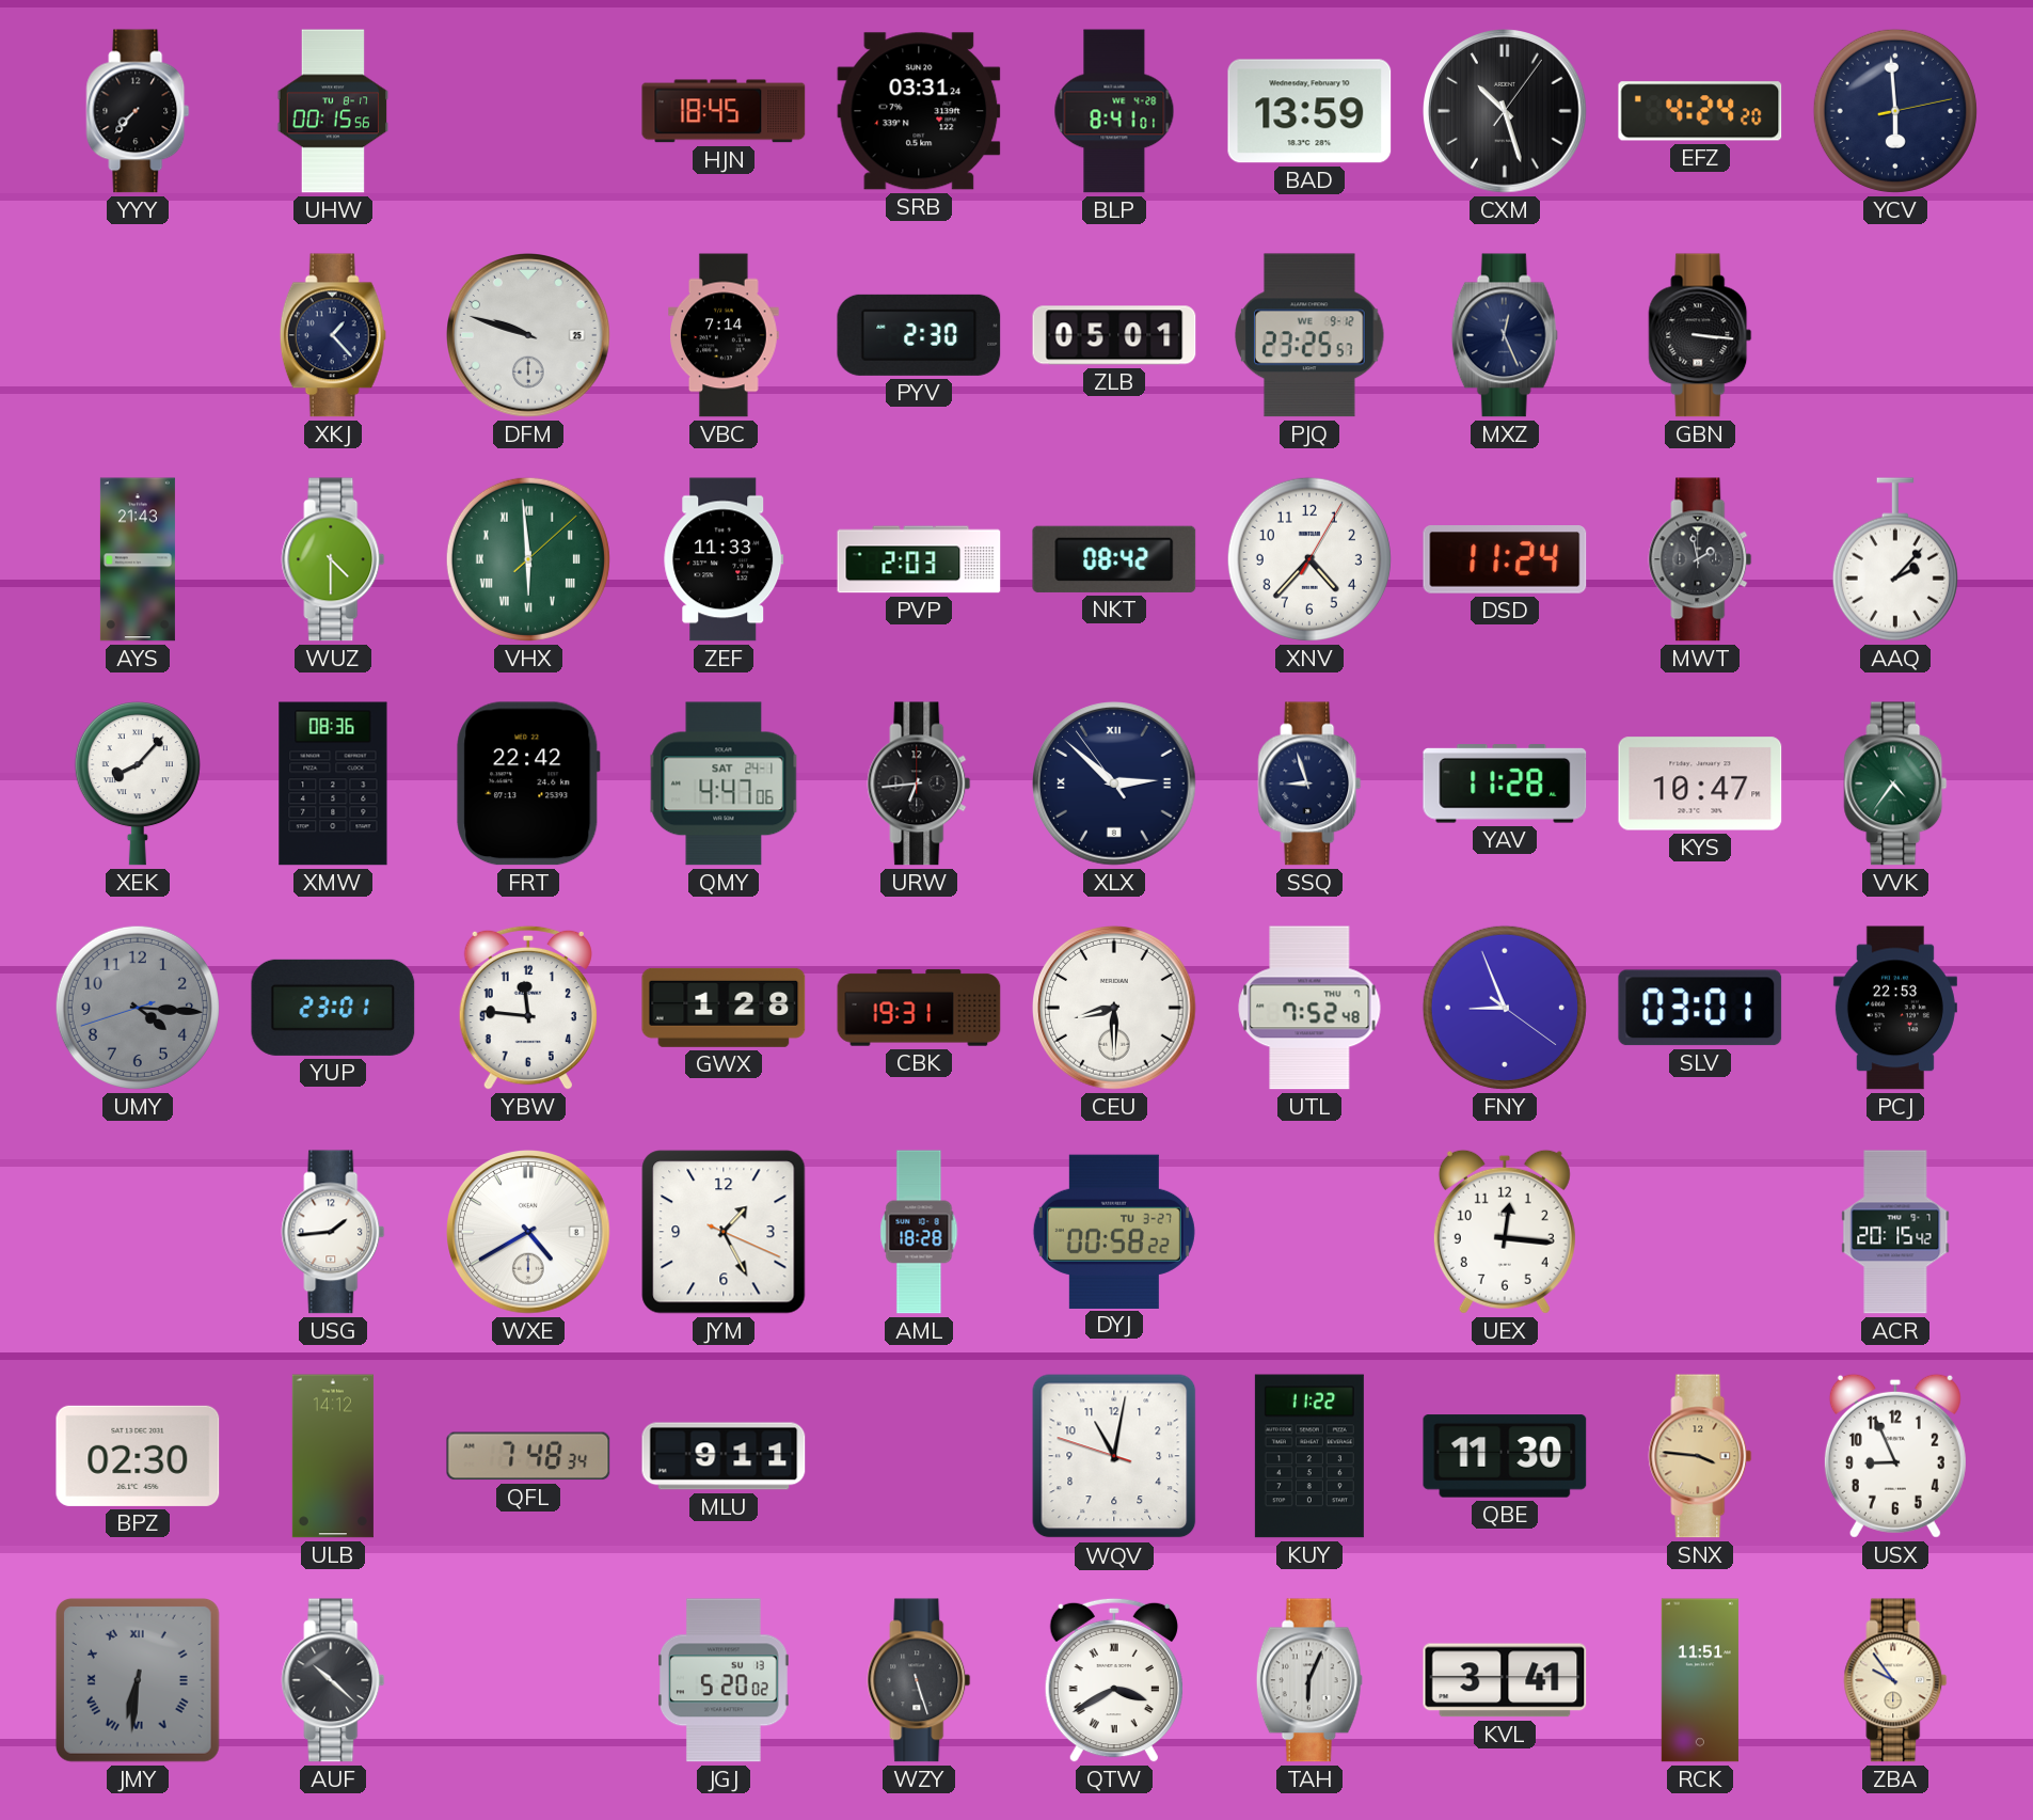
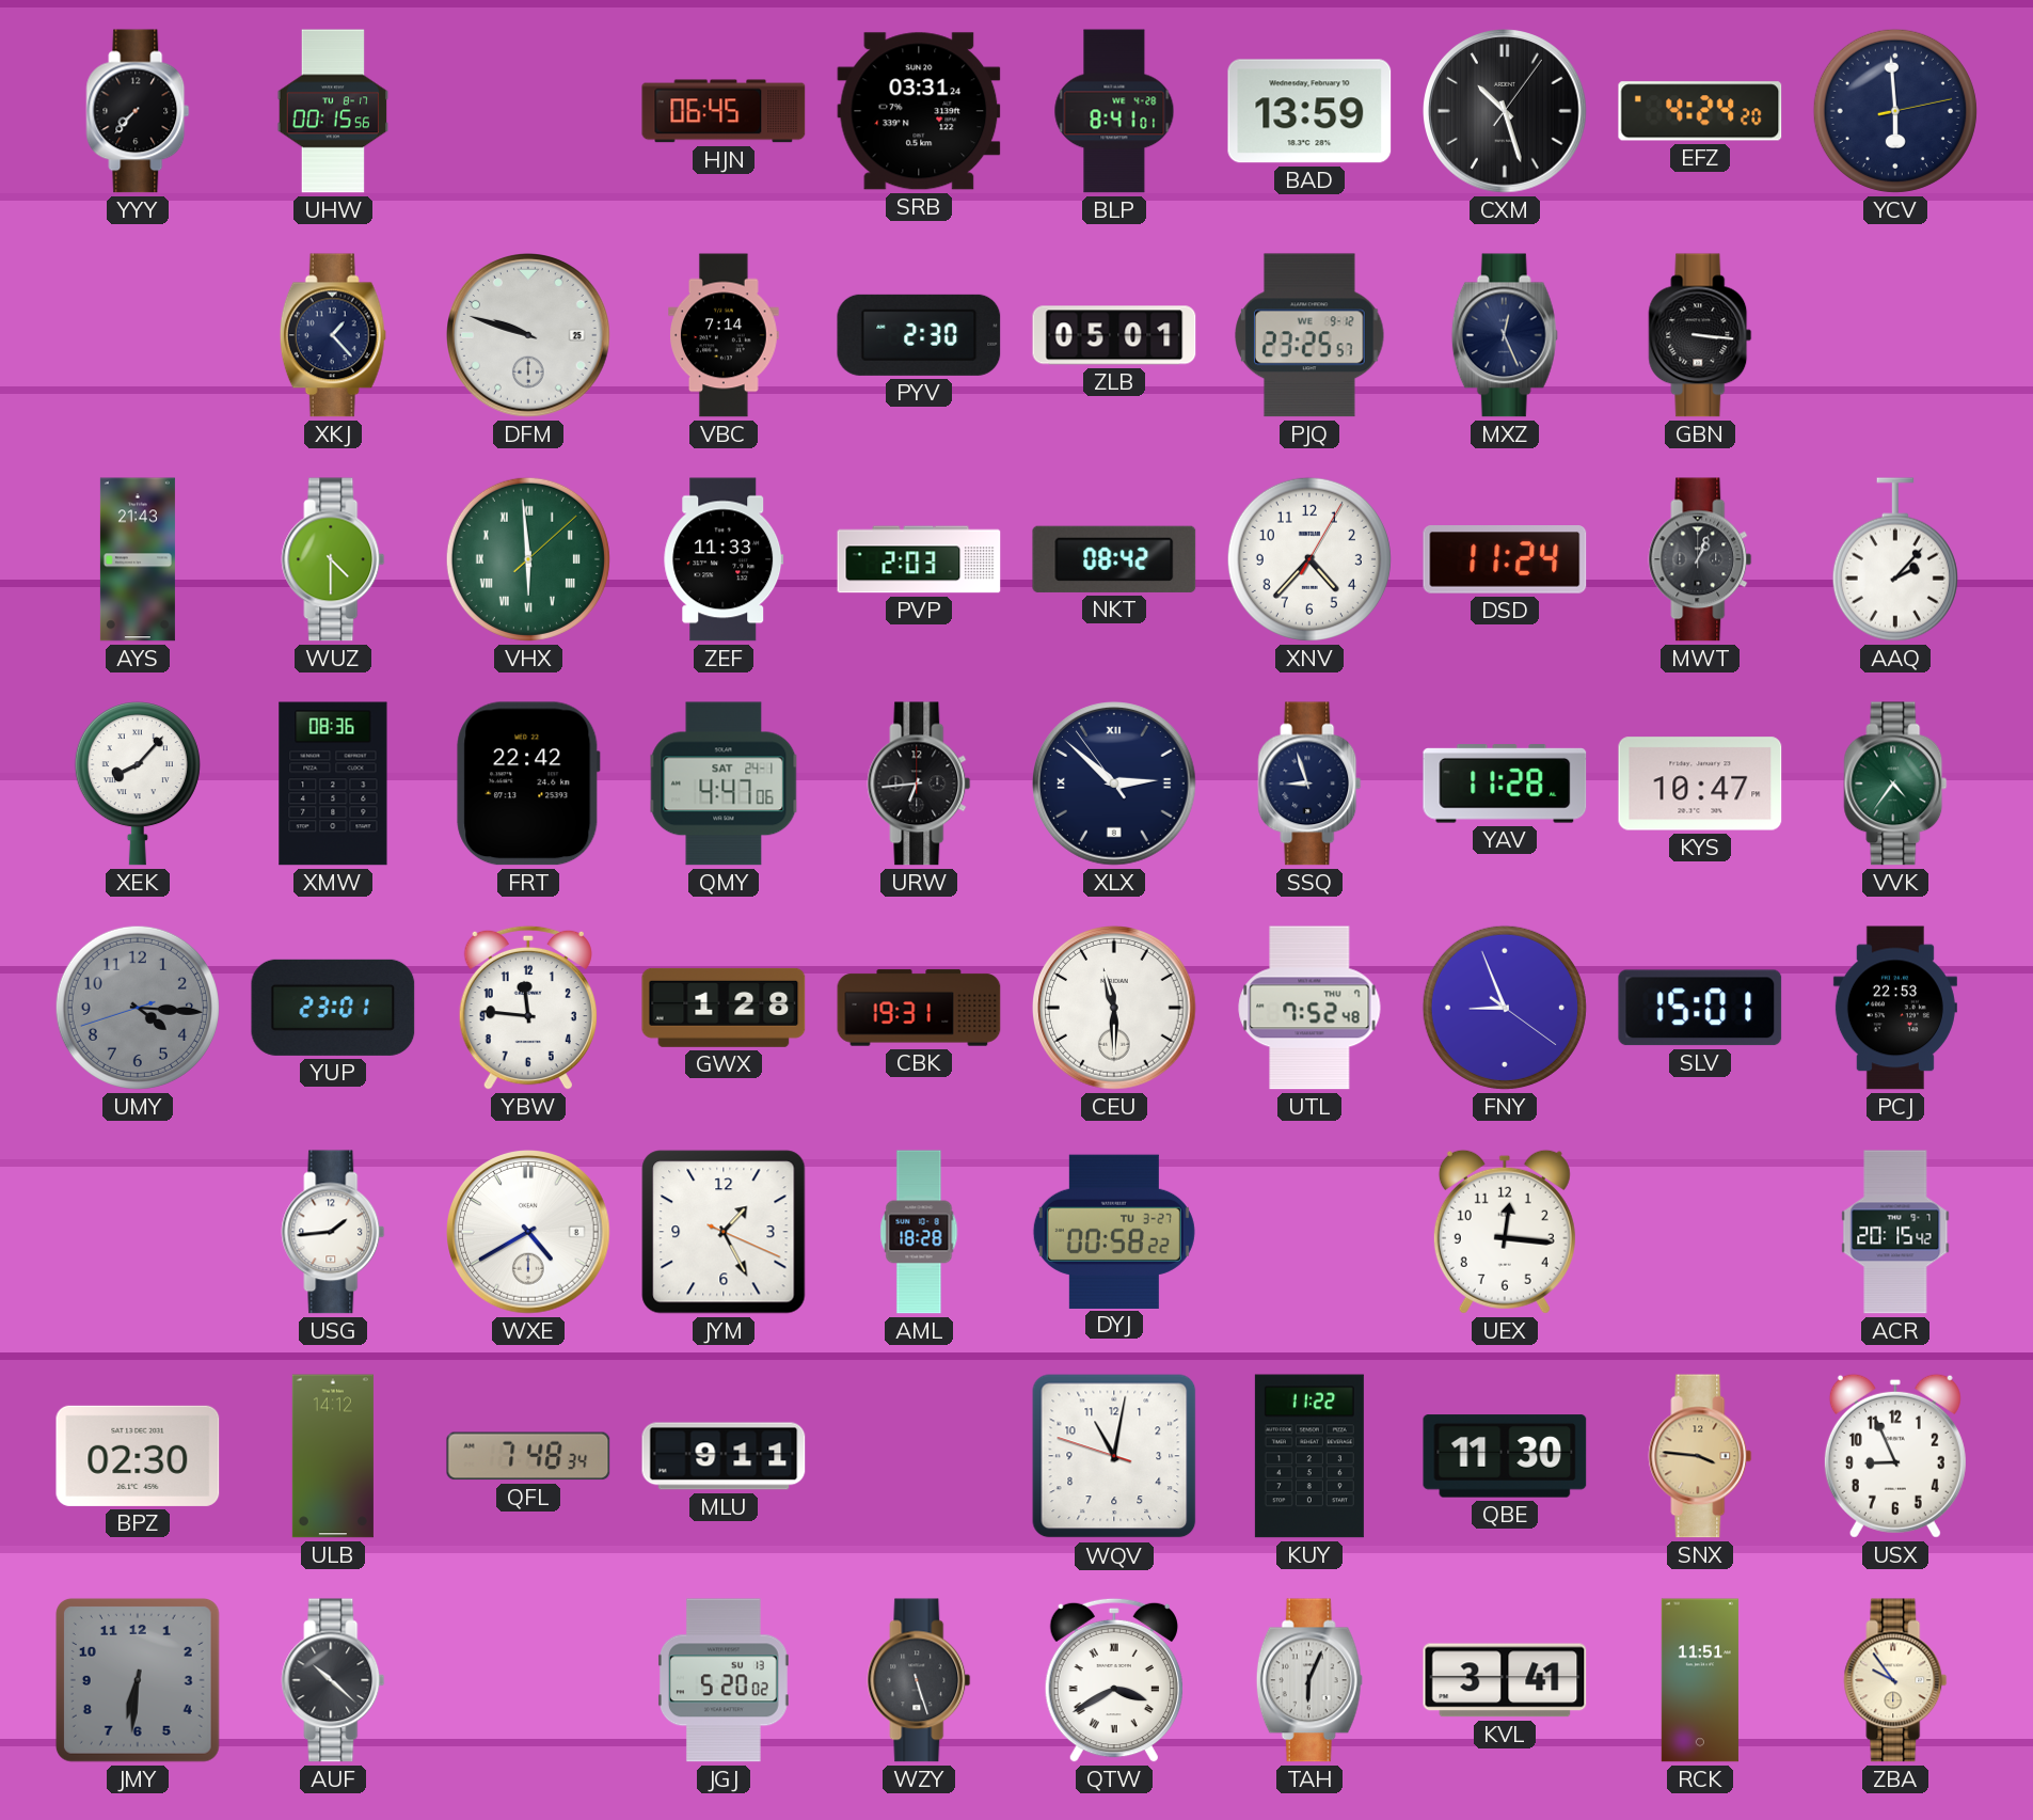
HJN: 18:45 -> 06:45 (724, 111)
MWT: 1:58 -> 1:04 (1700, 559)
CEU: 8:30 -> 11:30 (1115, 1009)
SLV: 03:01 -> 15:01 (1700, 1008)
JMY numerals: Roman -> Arabic (138, 1680)
